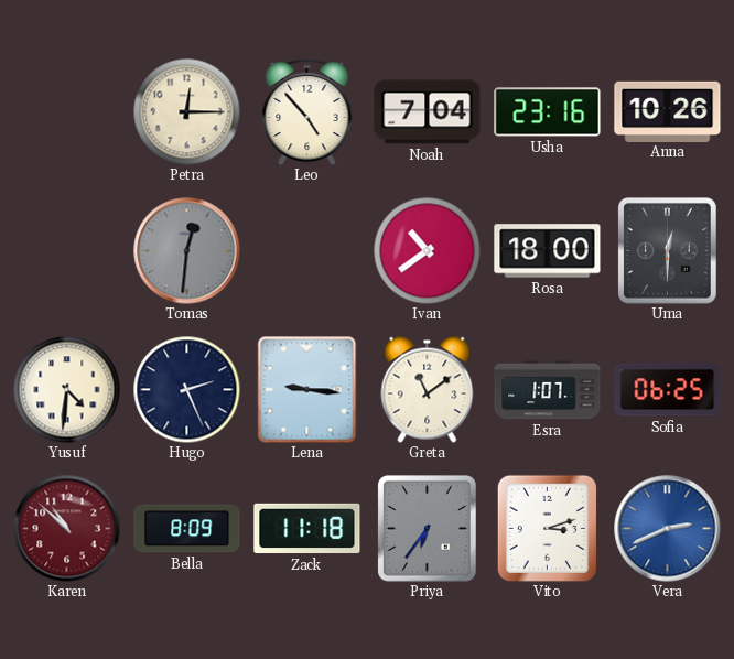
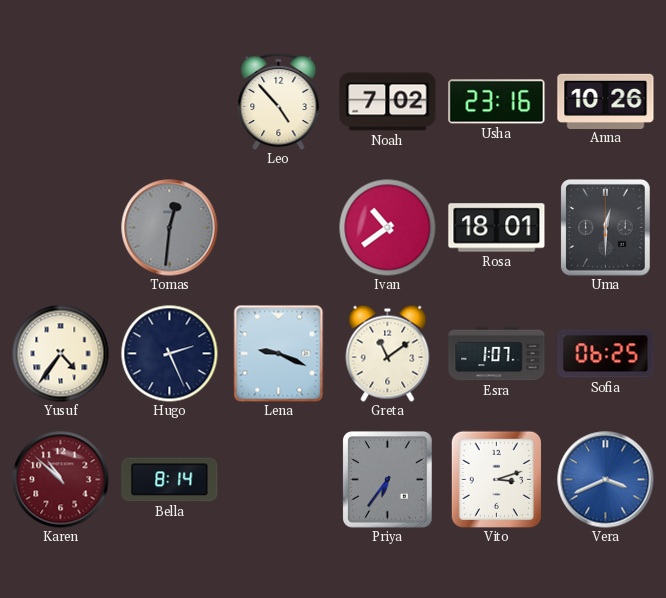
Petra: 12:15 -> none (186, 111)
Noah: 7:04 -> 7:02 (388, 102)
Rosa: 18:00 -> 18:01 (497, 228)
Yusuf: 4:31 -> 4:36 (60, 353)
Lena: 9:16 -> 9:19 (279, 353)
Bella: 8:09 -> 8:14 (170, 480)
Zack: 11:18 -> none (307, 529)
Vera: 2:41 -> 3:41 (606, 480)
